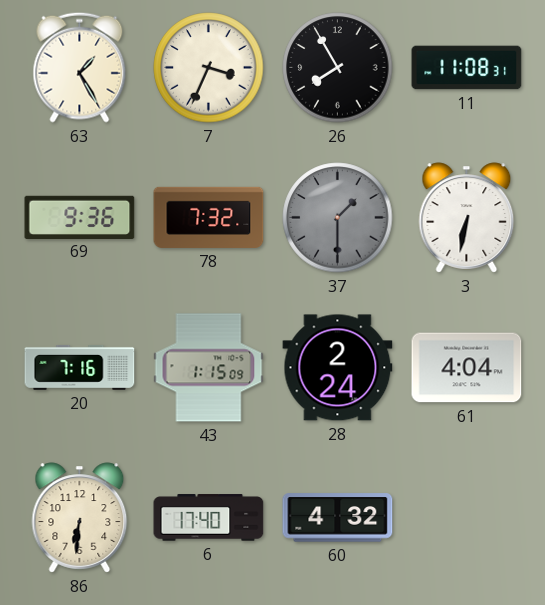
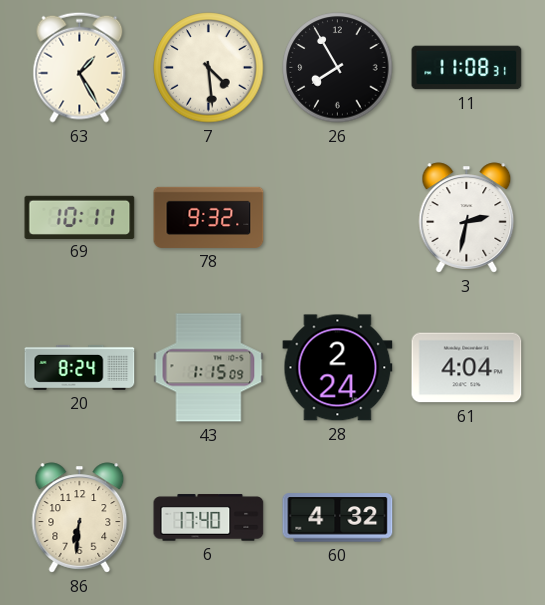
7: 3:34 -> 4:29 (209, 68)
69: 9:36 -> 10:11 (80, 217)
78: 7:32 -> 9:32 (209, 217)
37: 1:30 -> none (338, 218)
3: 6:32 -> 2:32 (467, 218)
20: 7:16 -> 8:24 (80, 367)
